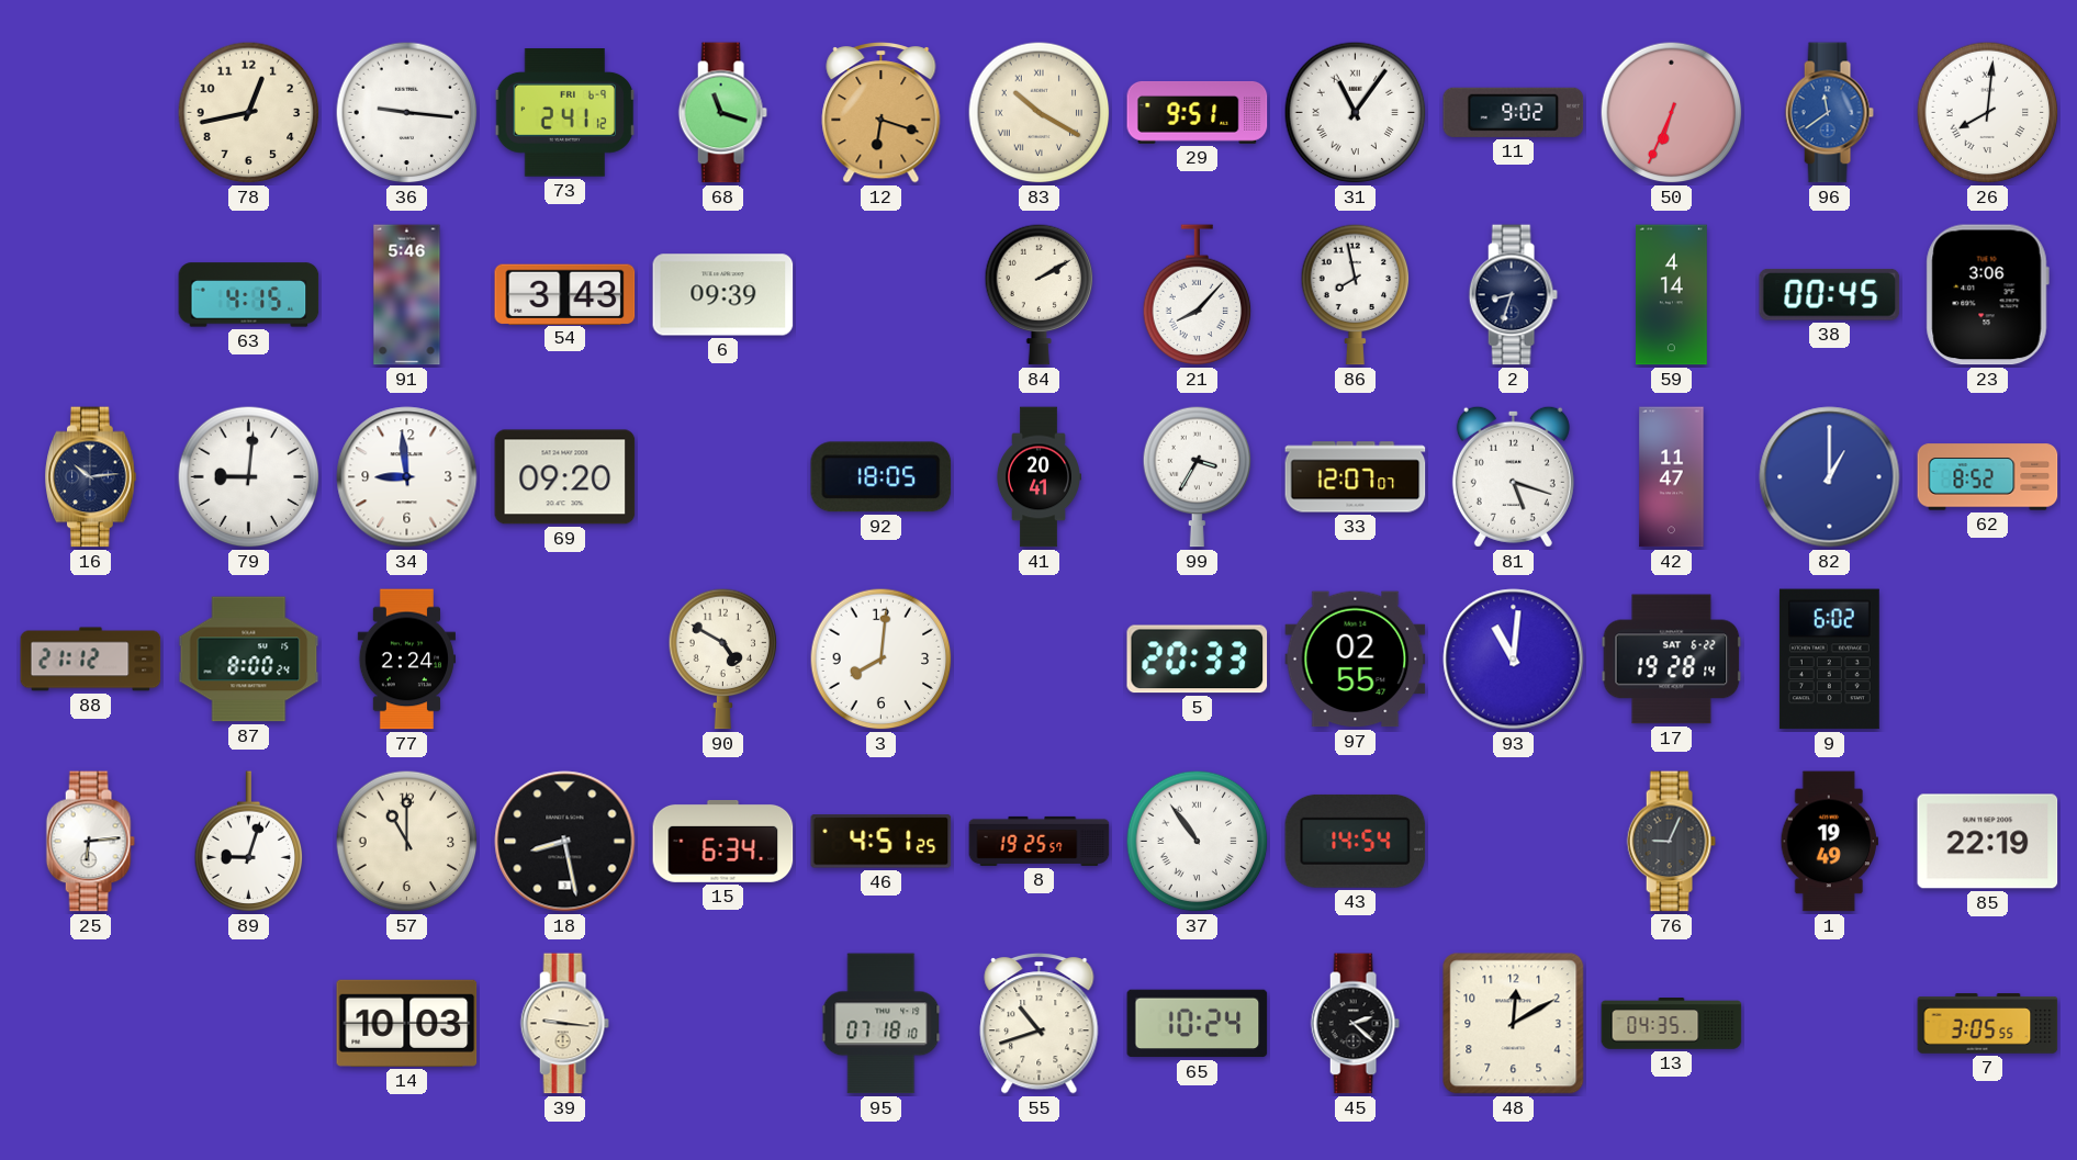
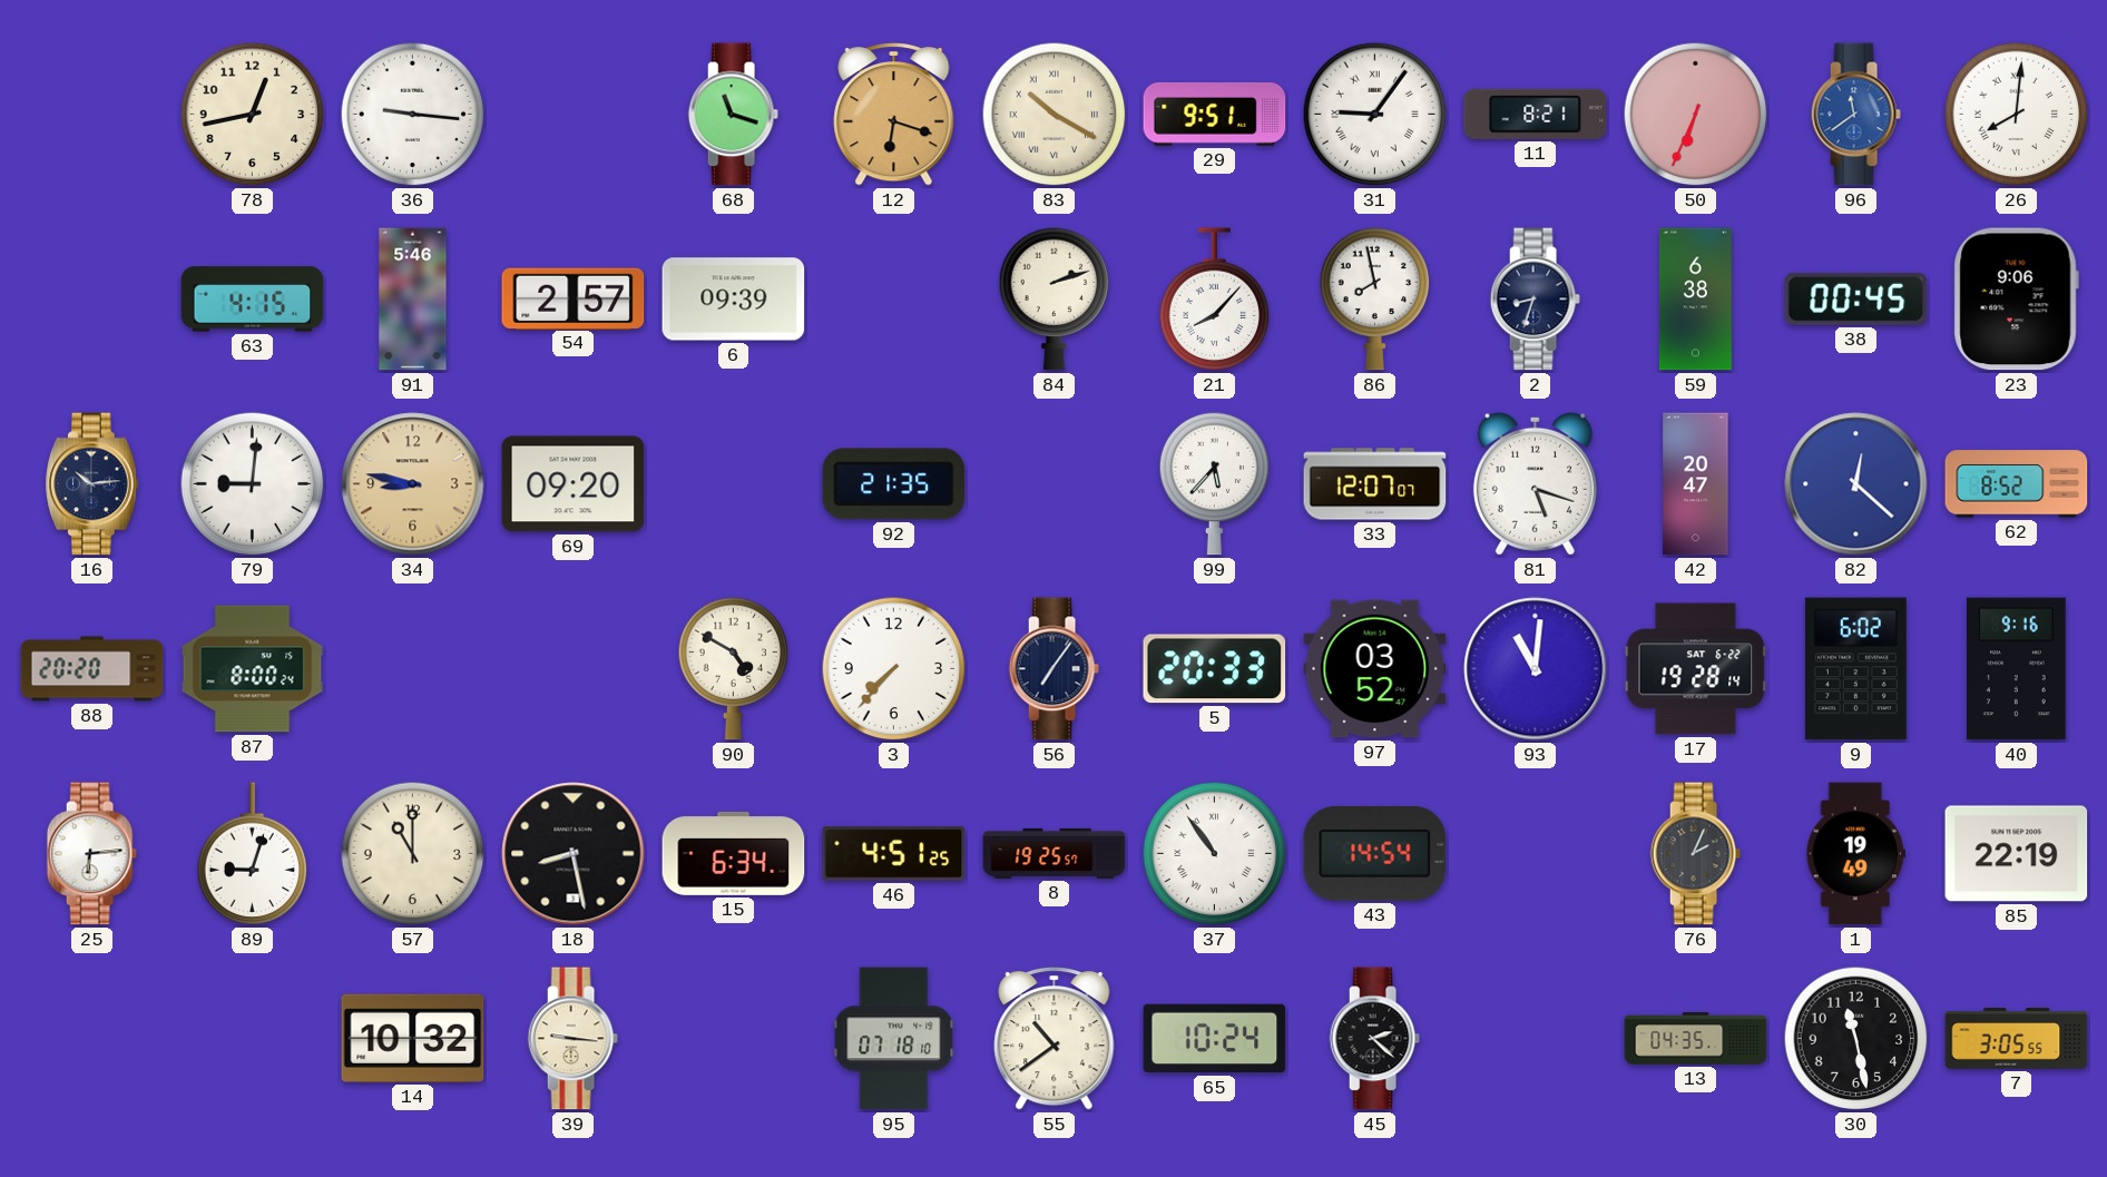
73: 2:41 -> none (565, 113)
31: 11:06 -> 9:06 (1375, 115)
11: 9:02 -> 8:21 (1536, 114)
54: 3:43 -> 2:57 (574, 298)
84: 2:10 -> 2:12 (1055, 298)
59: 4:14 -> 6:38 (1695, 300)
23: 3:06 -> 9:06 (2016, 300)
34: 8:59 -> 8:47 (413, 484)
34 dial: white -> champagne (413, 484)
92: 18:05 -> 21:35 (894, 484)
41: 20:41 -> none (1040, 477)
99: 3:35 -> 5:37 (1215, 483)
42: 11:47 -> 20:47 (1696, 484)
82: 1:00 -> 12:22 (1856, 484)
88: 21:12 -> 20:20 (92, 669)
77: 2:24 -> none (406, 660)
3: 8:01 -> 7:37 (894, 669)
56: none -> 7:06 (1053, 669)
97: 02:55 -> 03:52 (1375, 669)
40: none -> 9:16 (2017, 669)
76: 9:04 -> 2:04 (1695, 854)
14: 10:03 -> 10:32 (413, 1038)
55: 10:42 -> 10:39 (1055, 1039)
48: 12:10 -> none (1514, 1024)
30: none -> 11:28 (1856, 1039)
